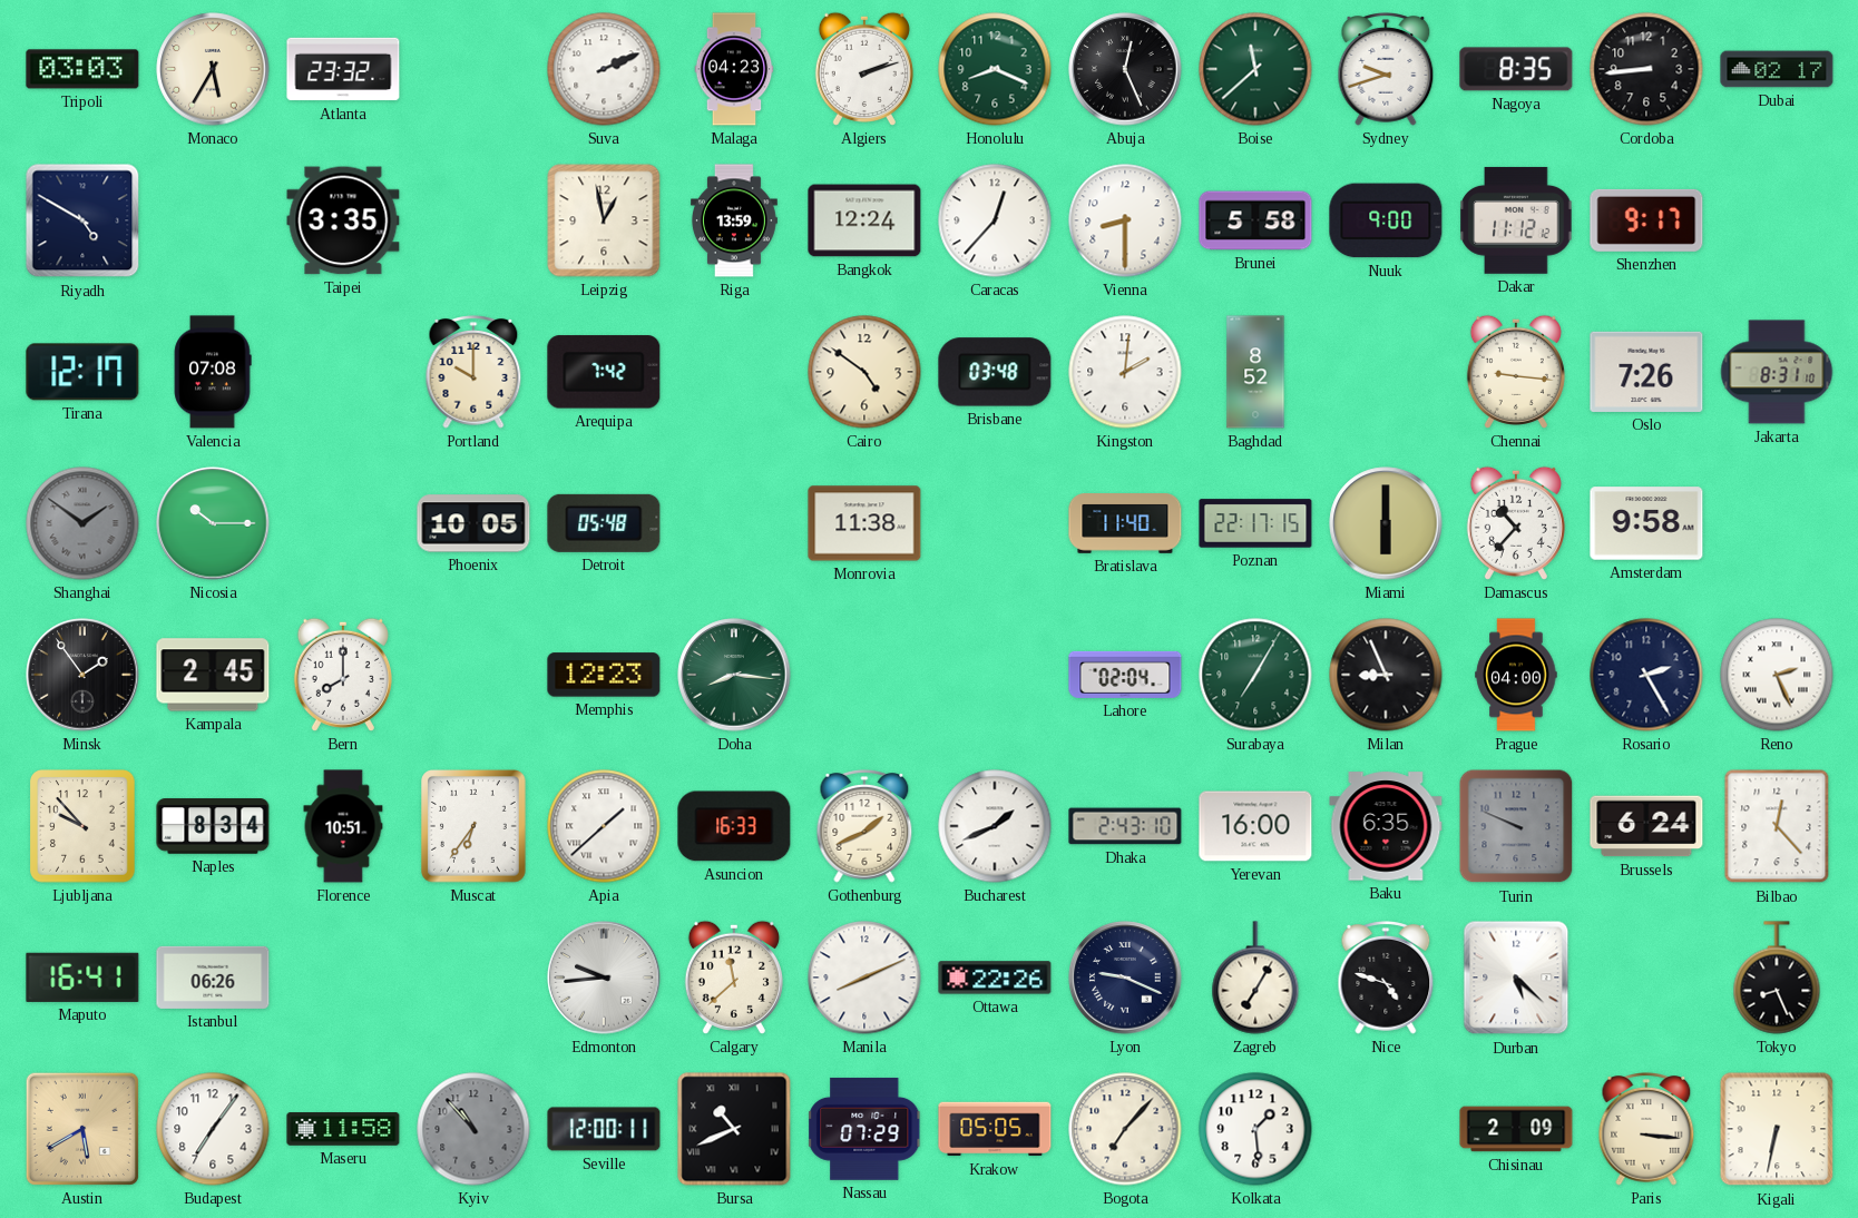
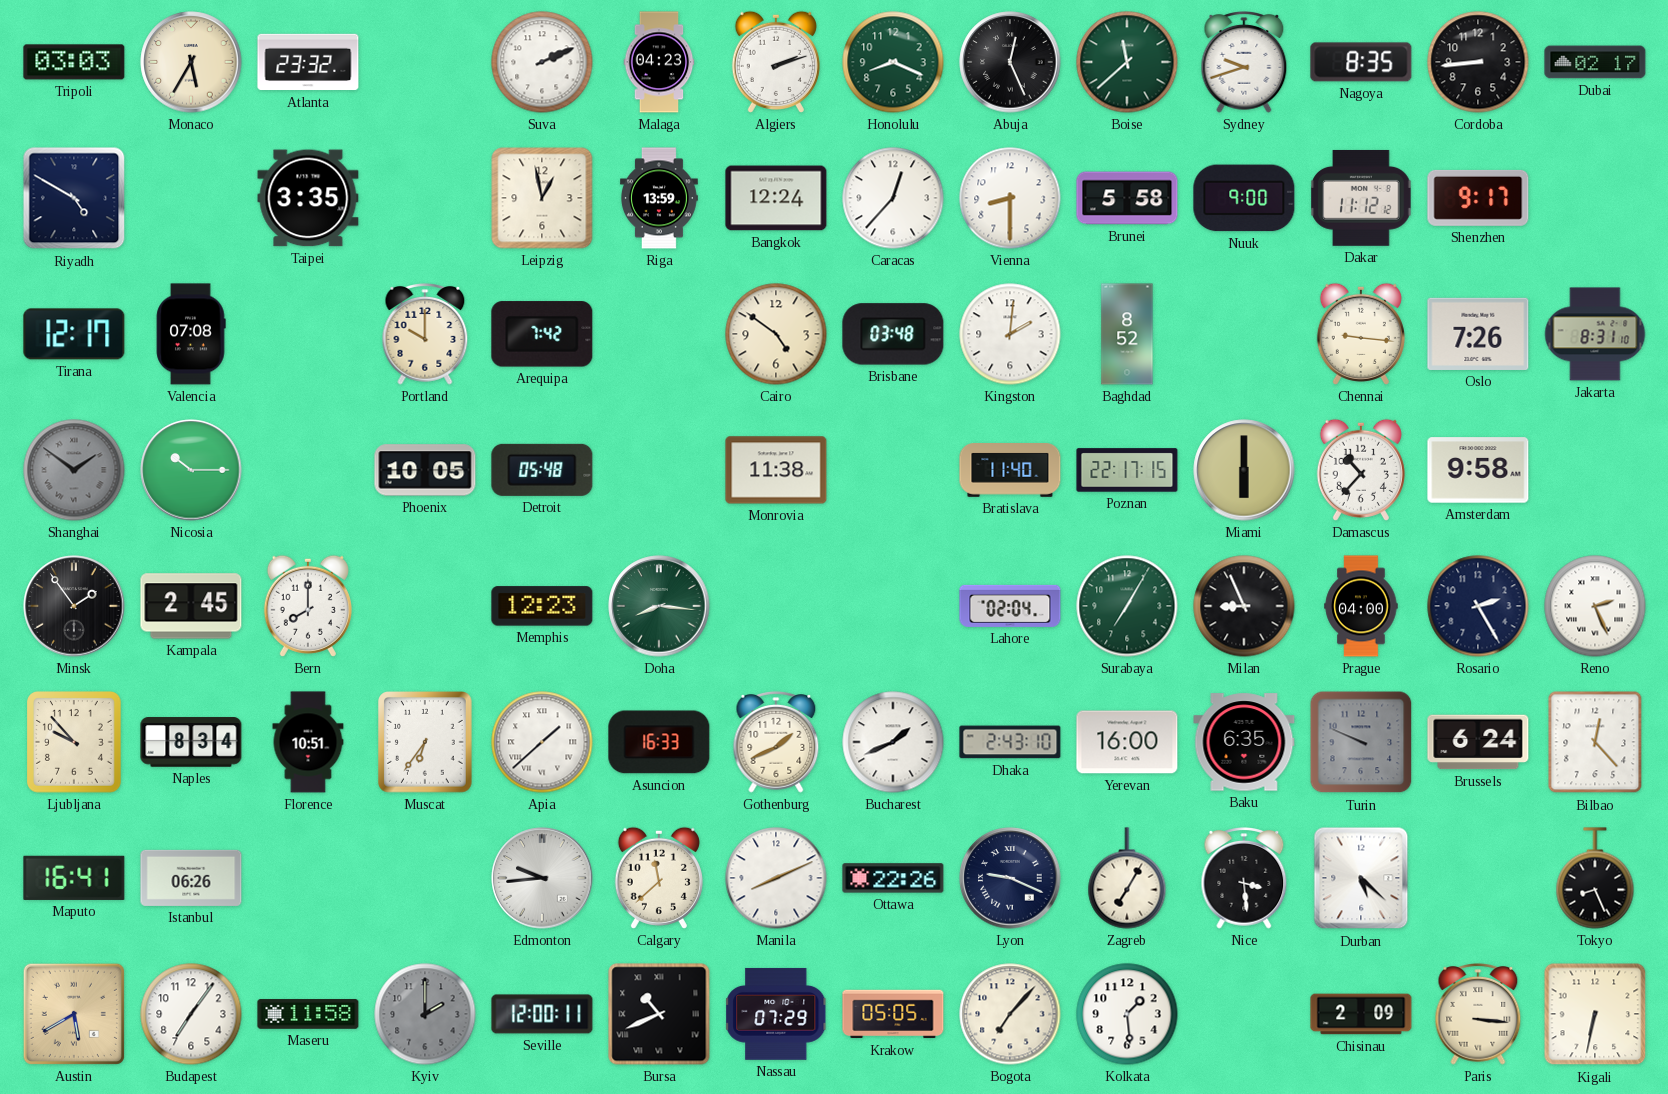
Nice: 4:48 -> 3:29 (1244, 879)
Kyiv: 10:53 -> 2:00 (425, 1014)
